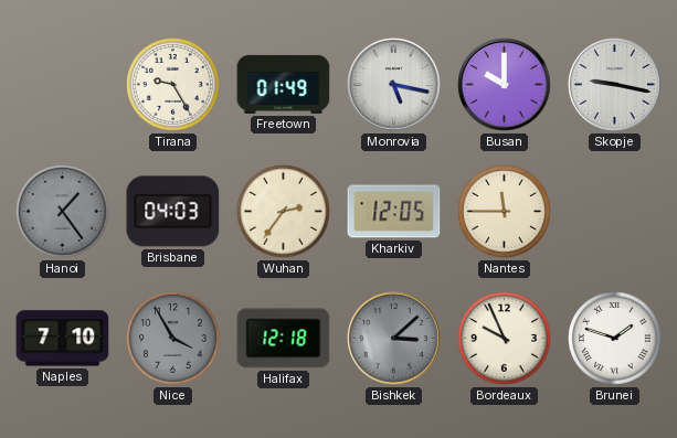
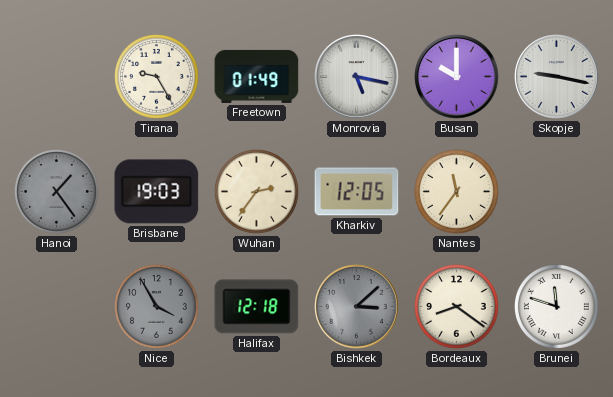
Brisbane: 04:03 -> 19:03 (157, 192)
Nantes: 11:45 -> 11:36 (457, 192)
Naples: 7:10 -> none (63, 339)
Bordeaux: 9:56 -> 8:21 (457, 307)
Brunei: 1:48 -> 11:48 (557, 307)
